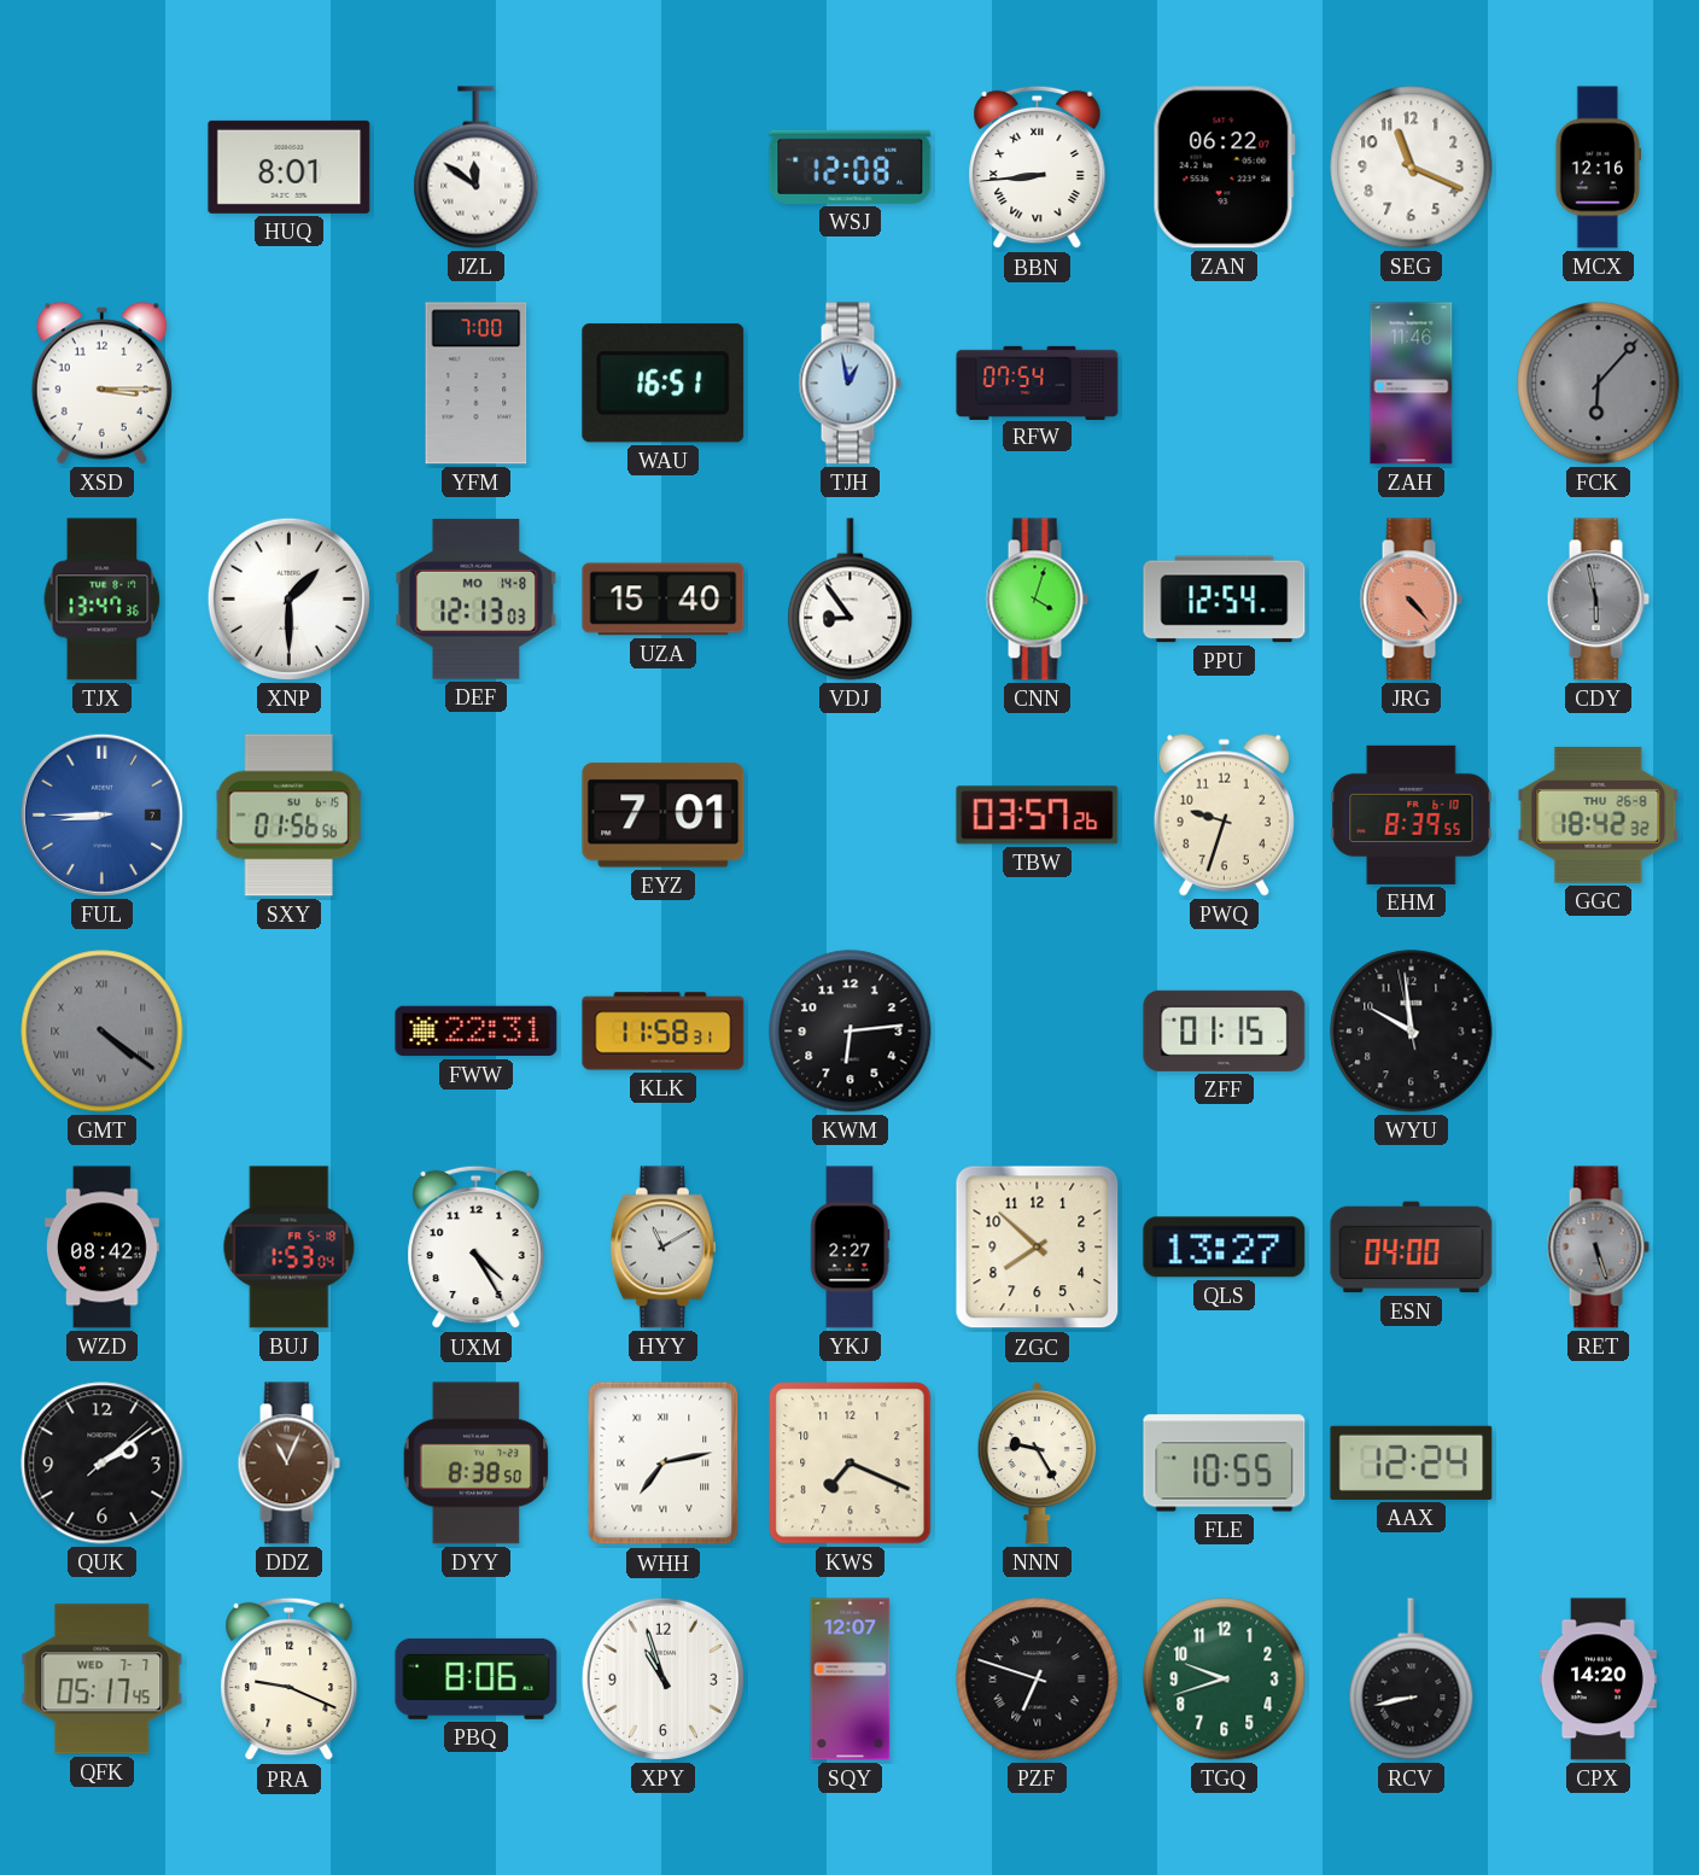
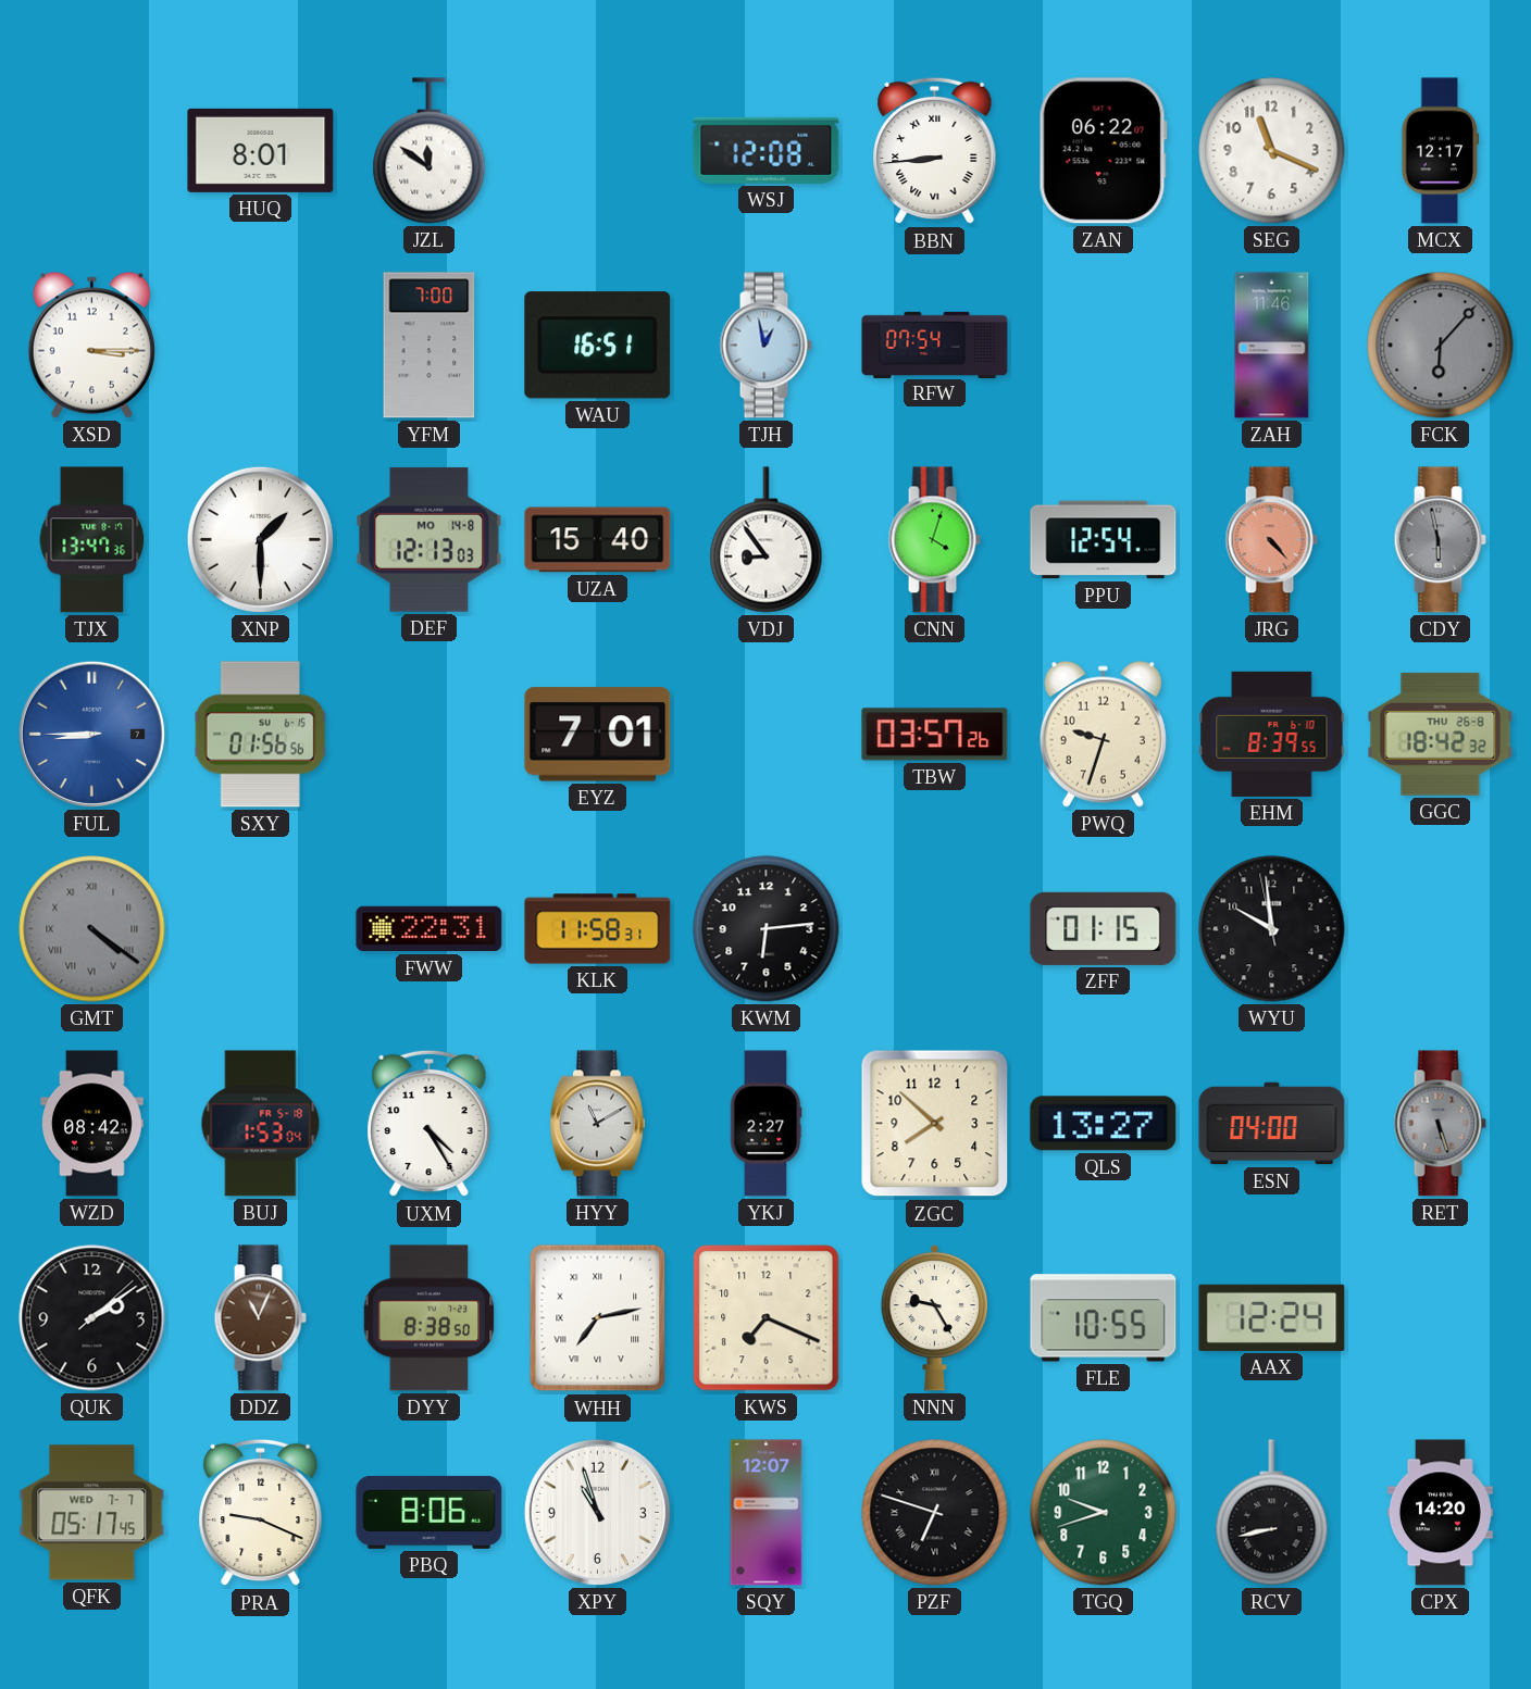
MCX: 12:16 -> 12:17 (1441, 151)
